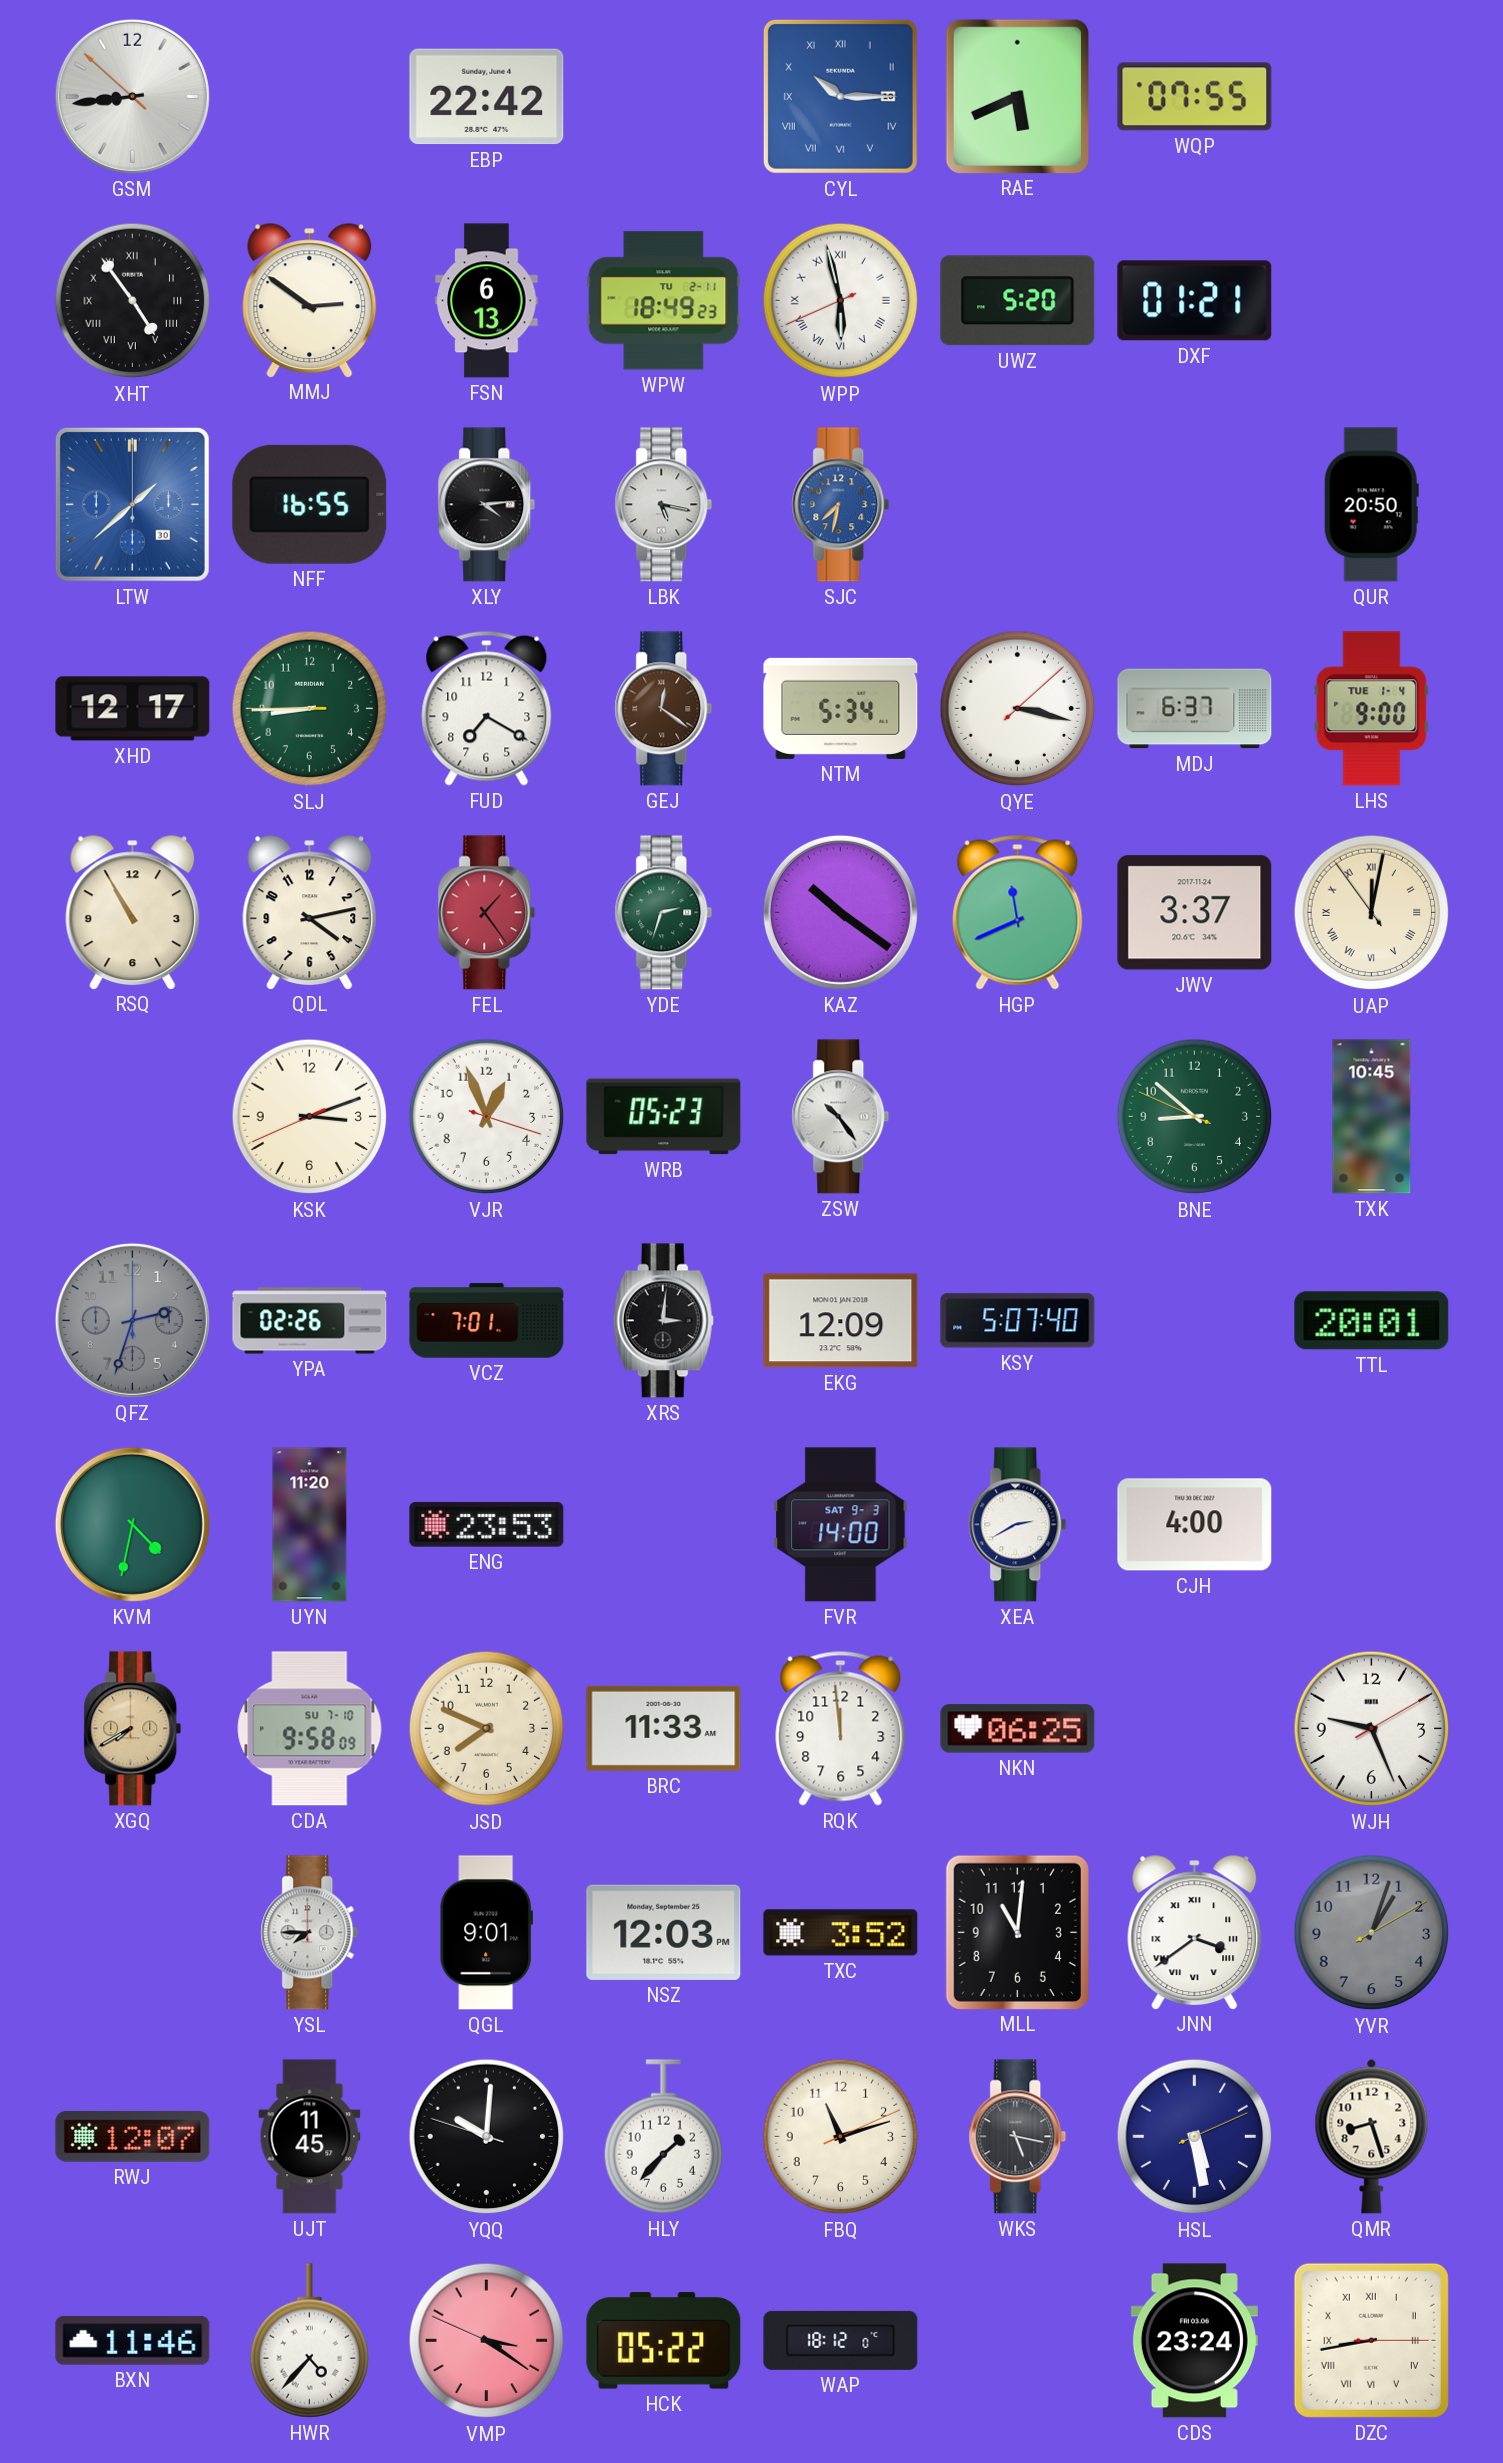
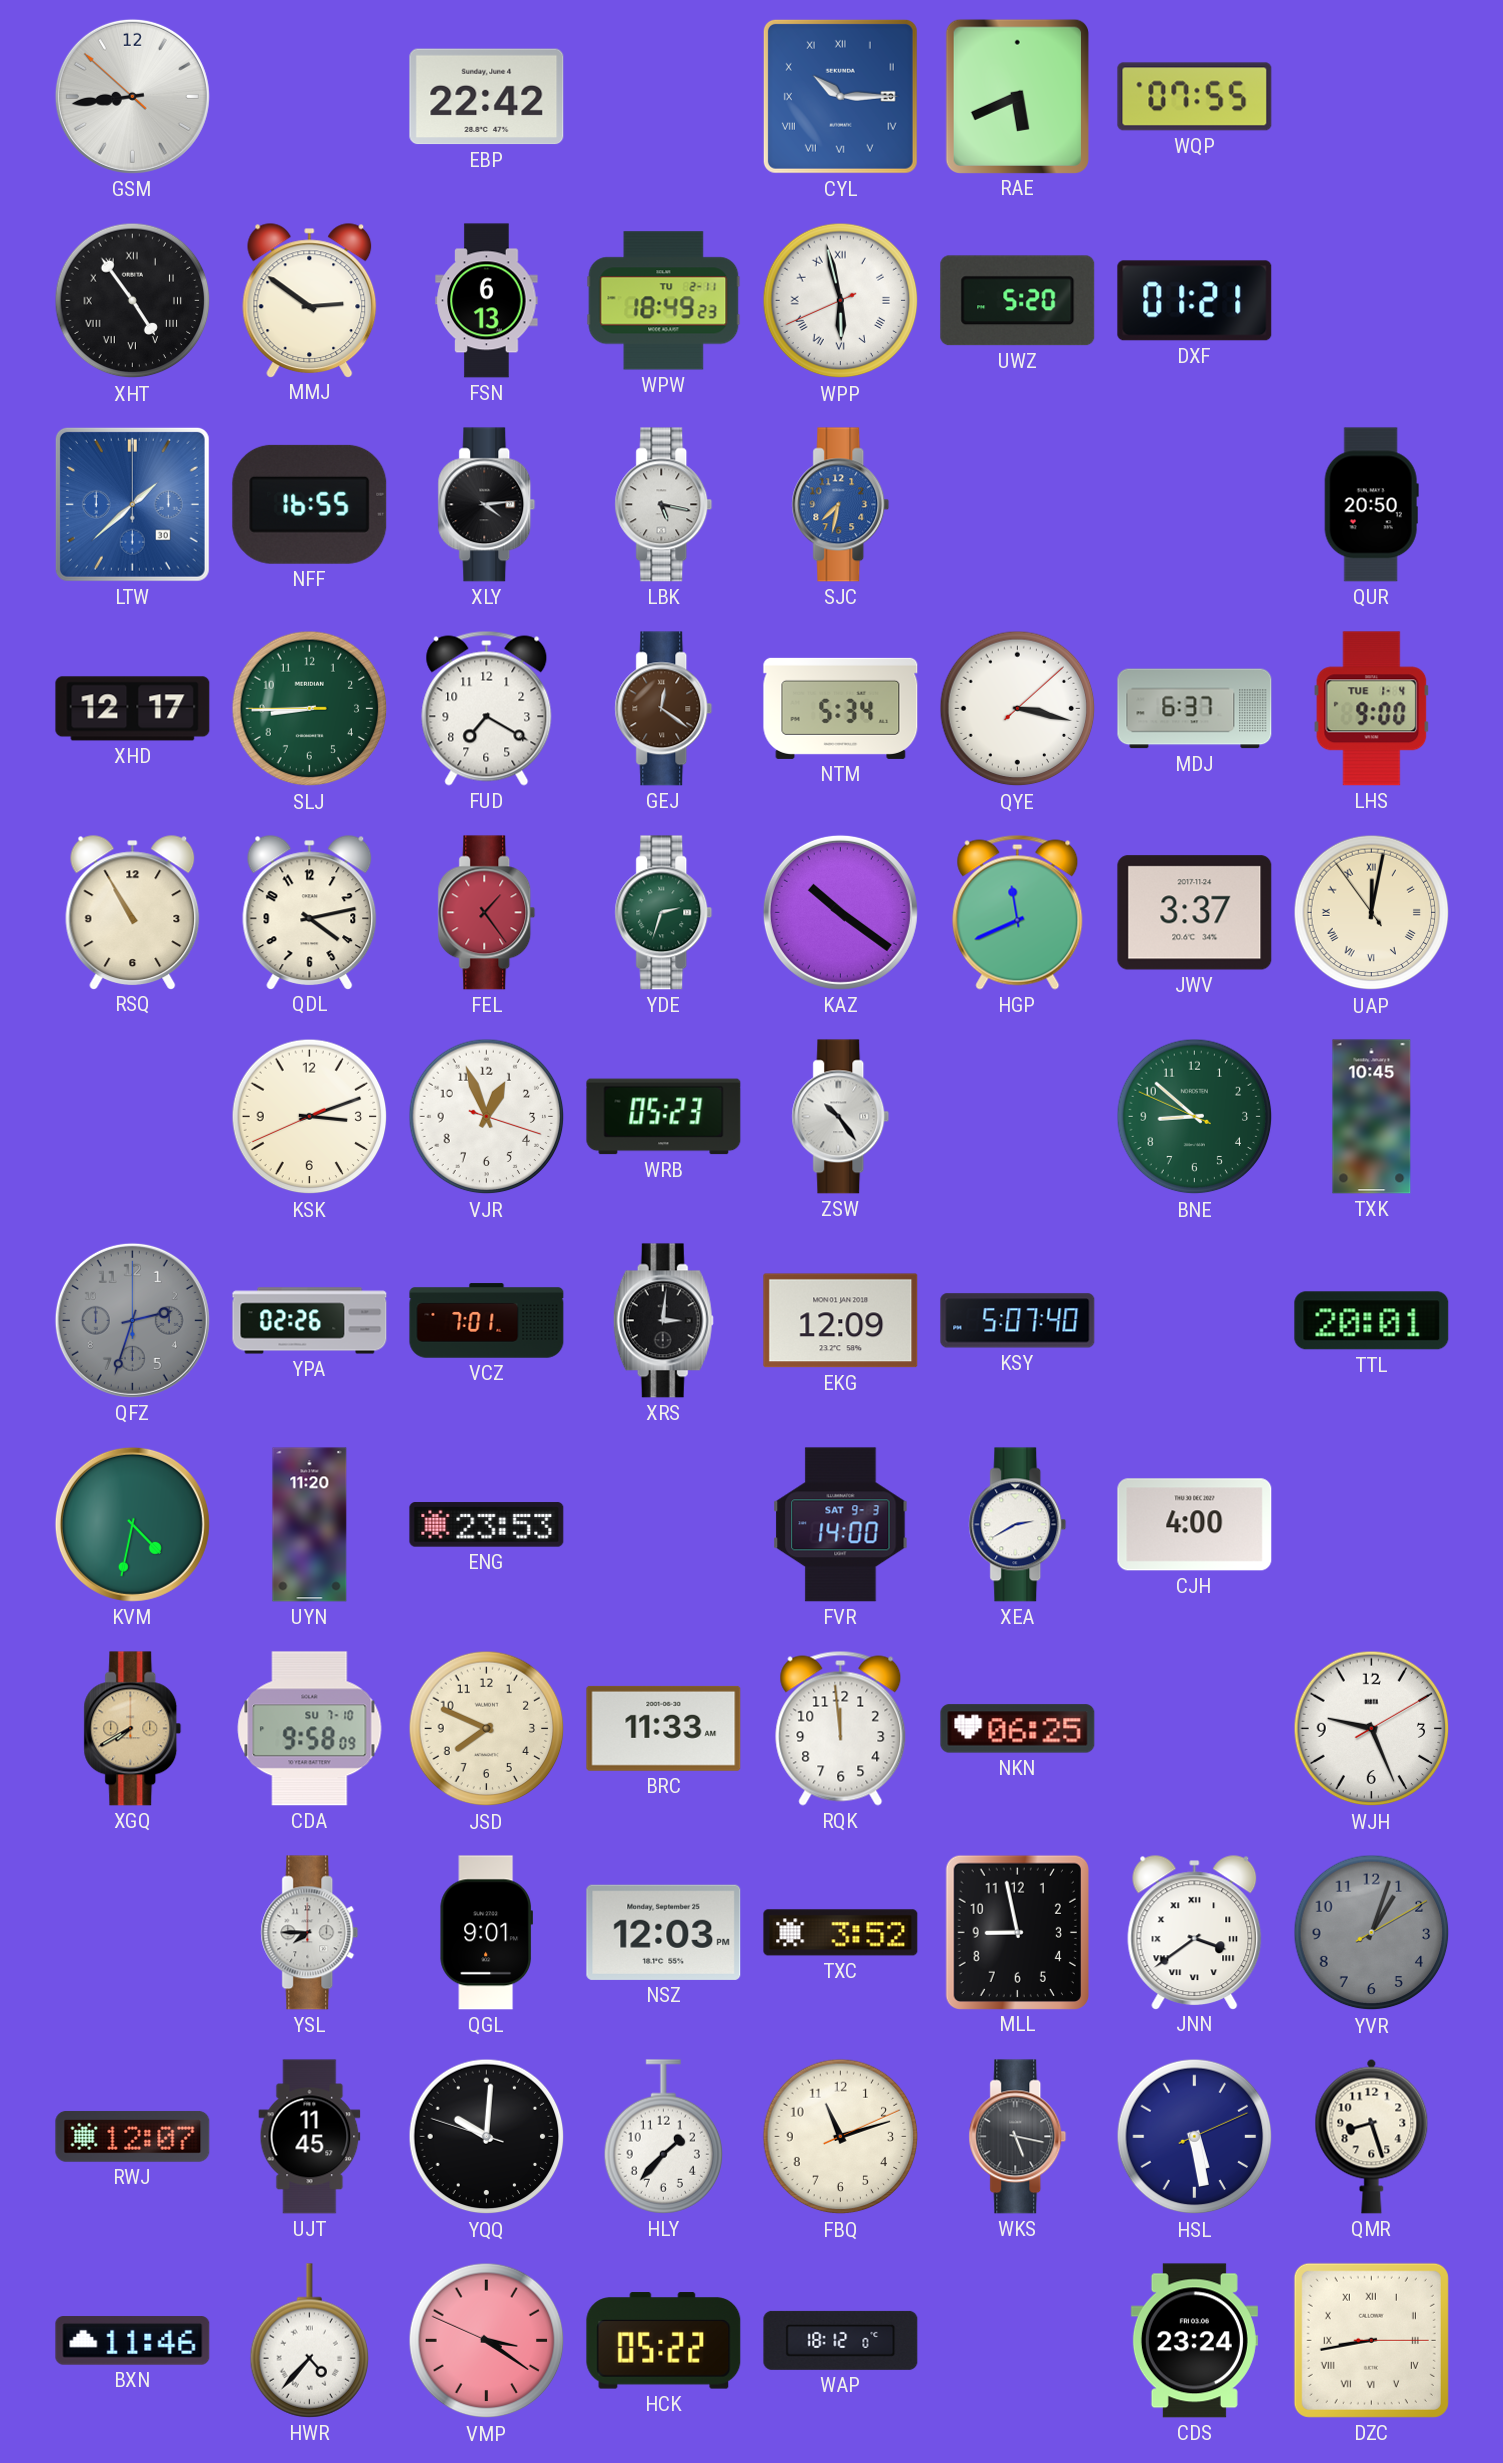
MLL: 11:01 -> 8:58 (1017, 1932)
